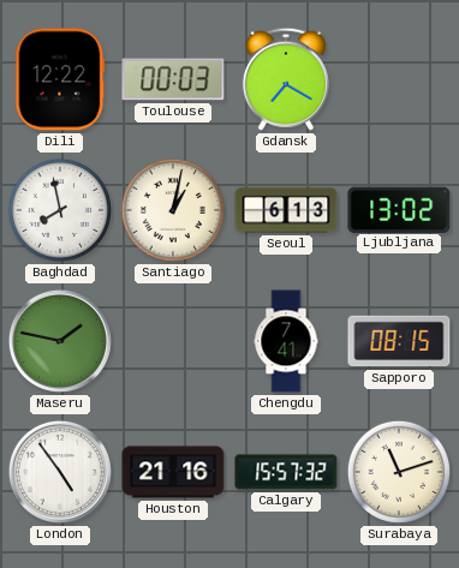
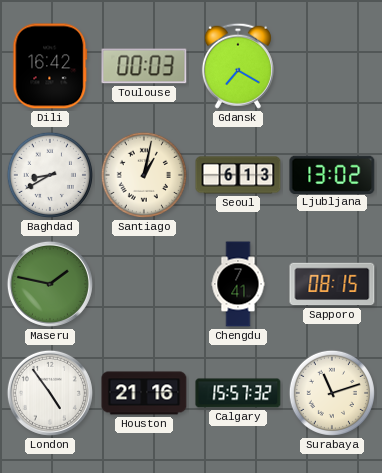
Dili: 12:22 -> 16:42 (50, 66)
Baghdad: 7:58 -> 8:40 (50, 175)
